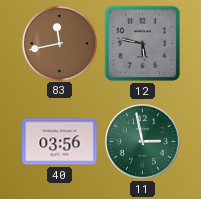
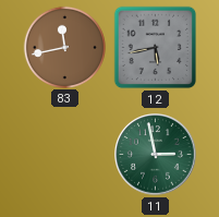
12: 5:47 -> 5:43 (156, 48)
40: 03:56 -> none (60, 142)
